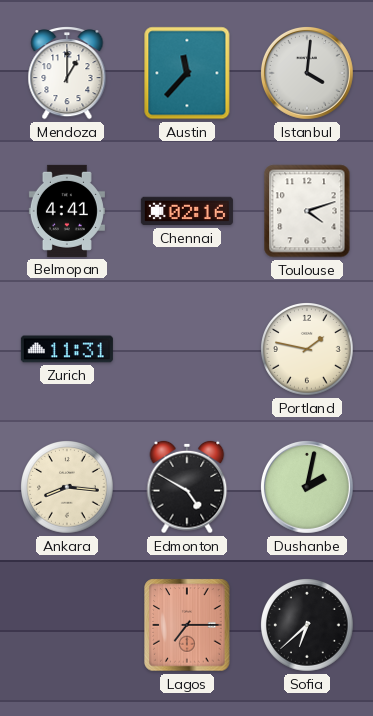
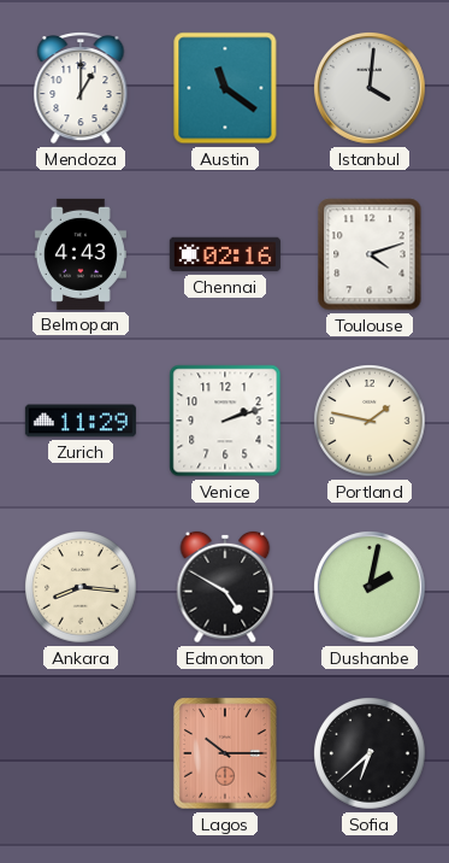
Austin: 11:37 -> 11:21 (225, 88)
Belmopan: 4:41 -> 4:43 (81, 254)
Zurich: 11:31 -> 11:29 (81, 421)
Venice: none -> 2:12 (225, 421)
Lagos: 7:15 -> 10:15 (225, 753)
